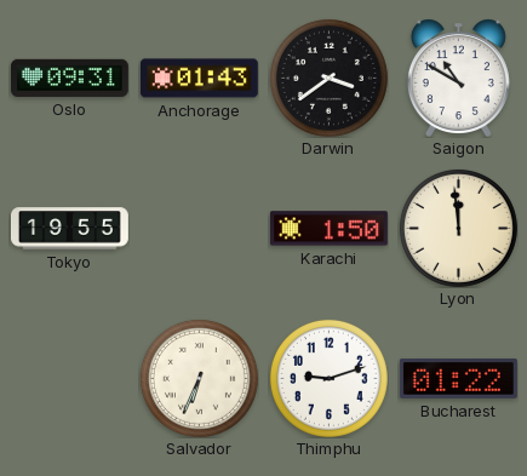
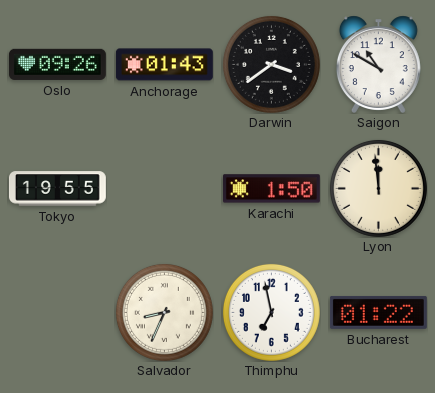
Oslo: 09:31 -> 09:26 (57, 64)
Salvador: 6:34 -> 8:34 (164, 312)
Thimphu: 9:12 -> 6:58 (271, 312)
